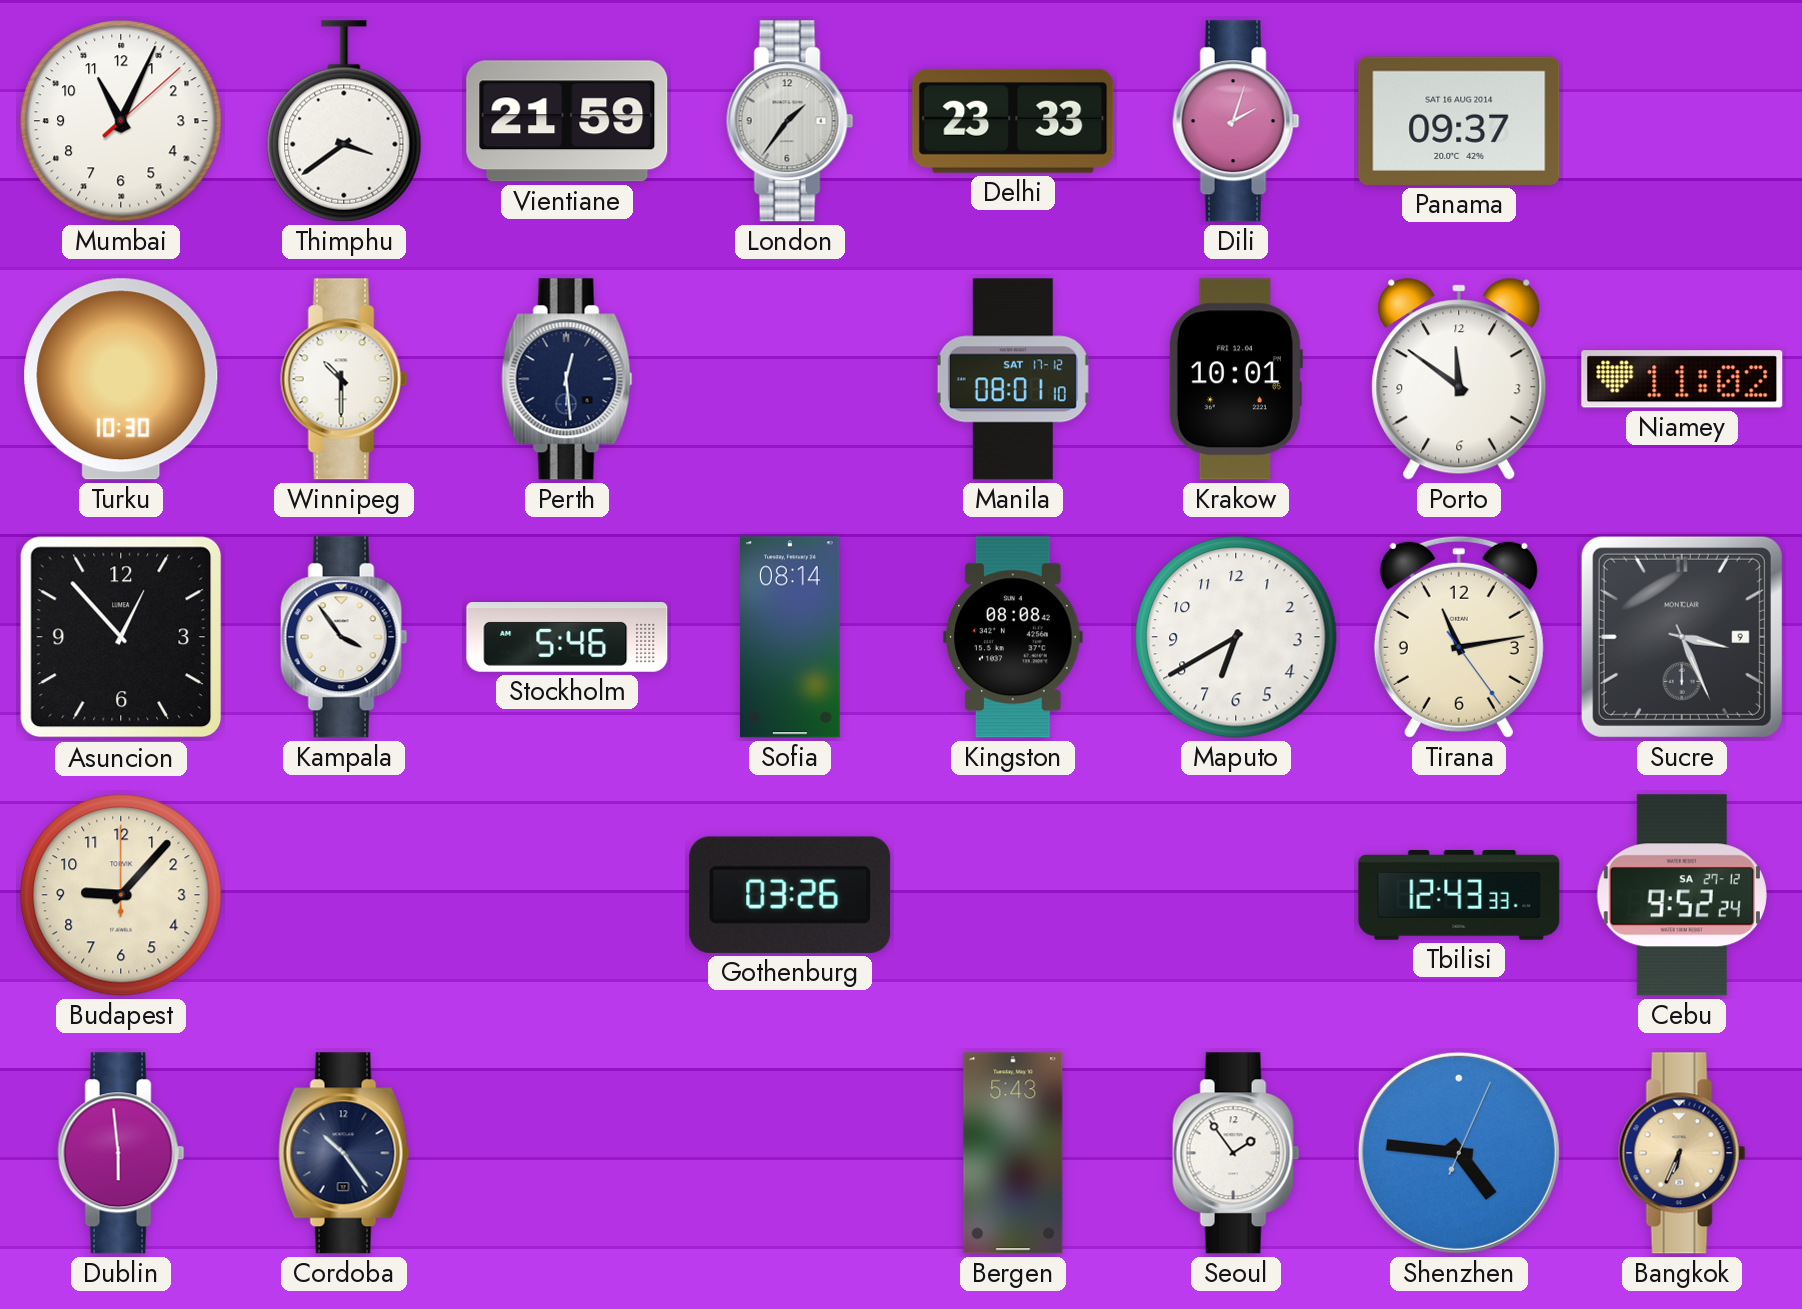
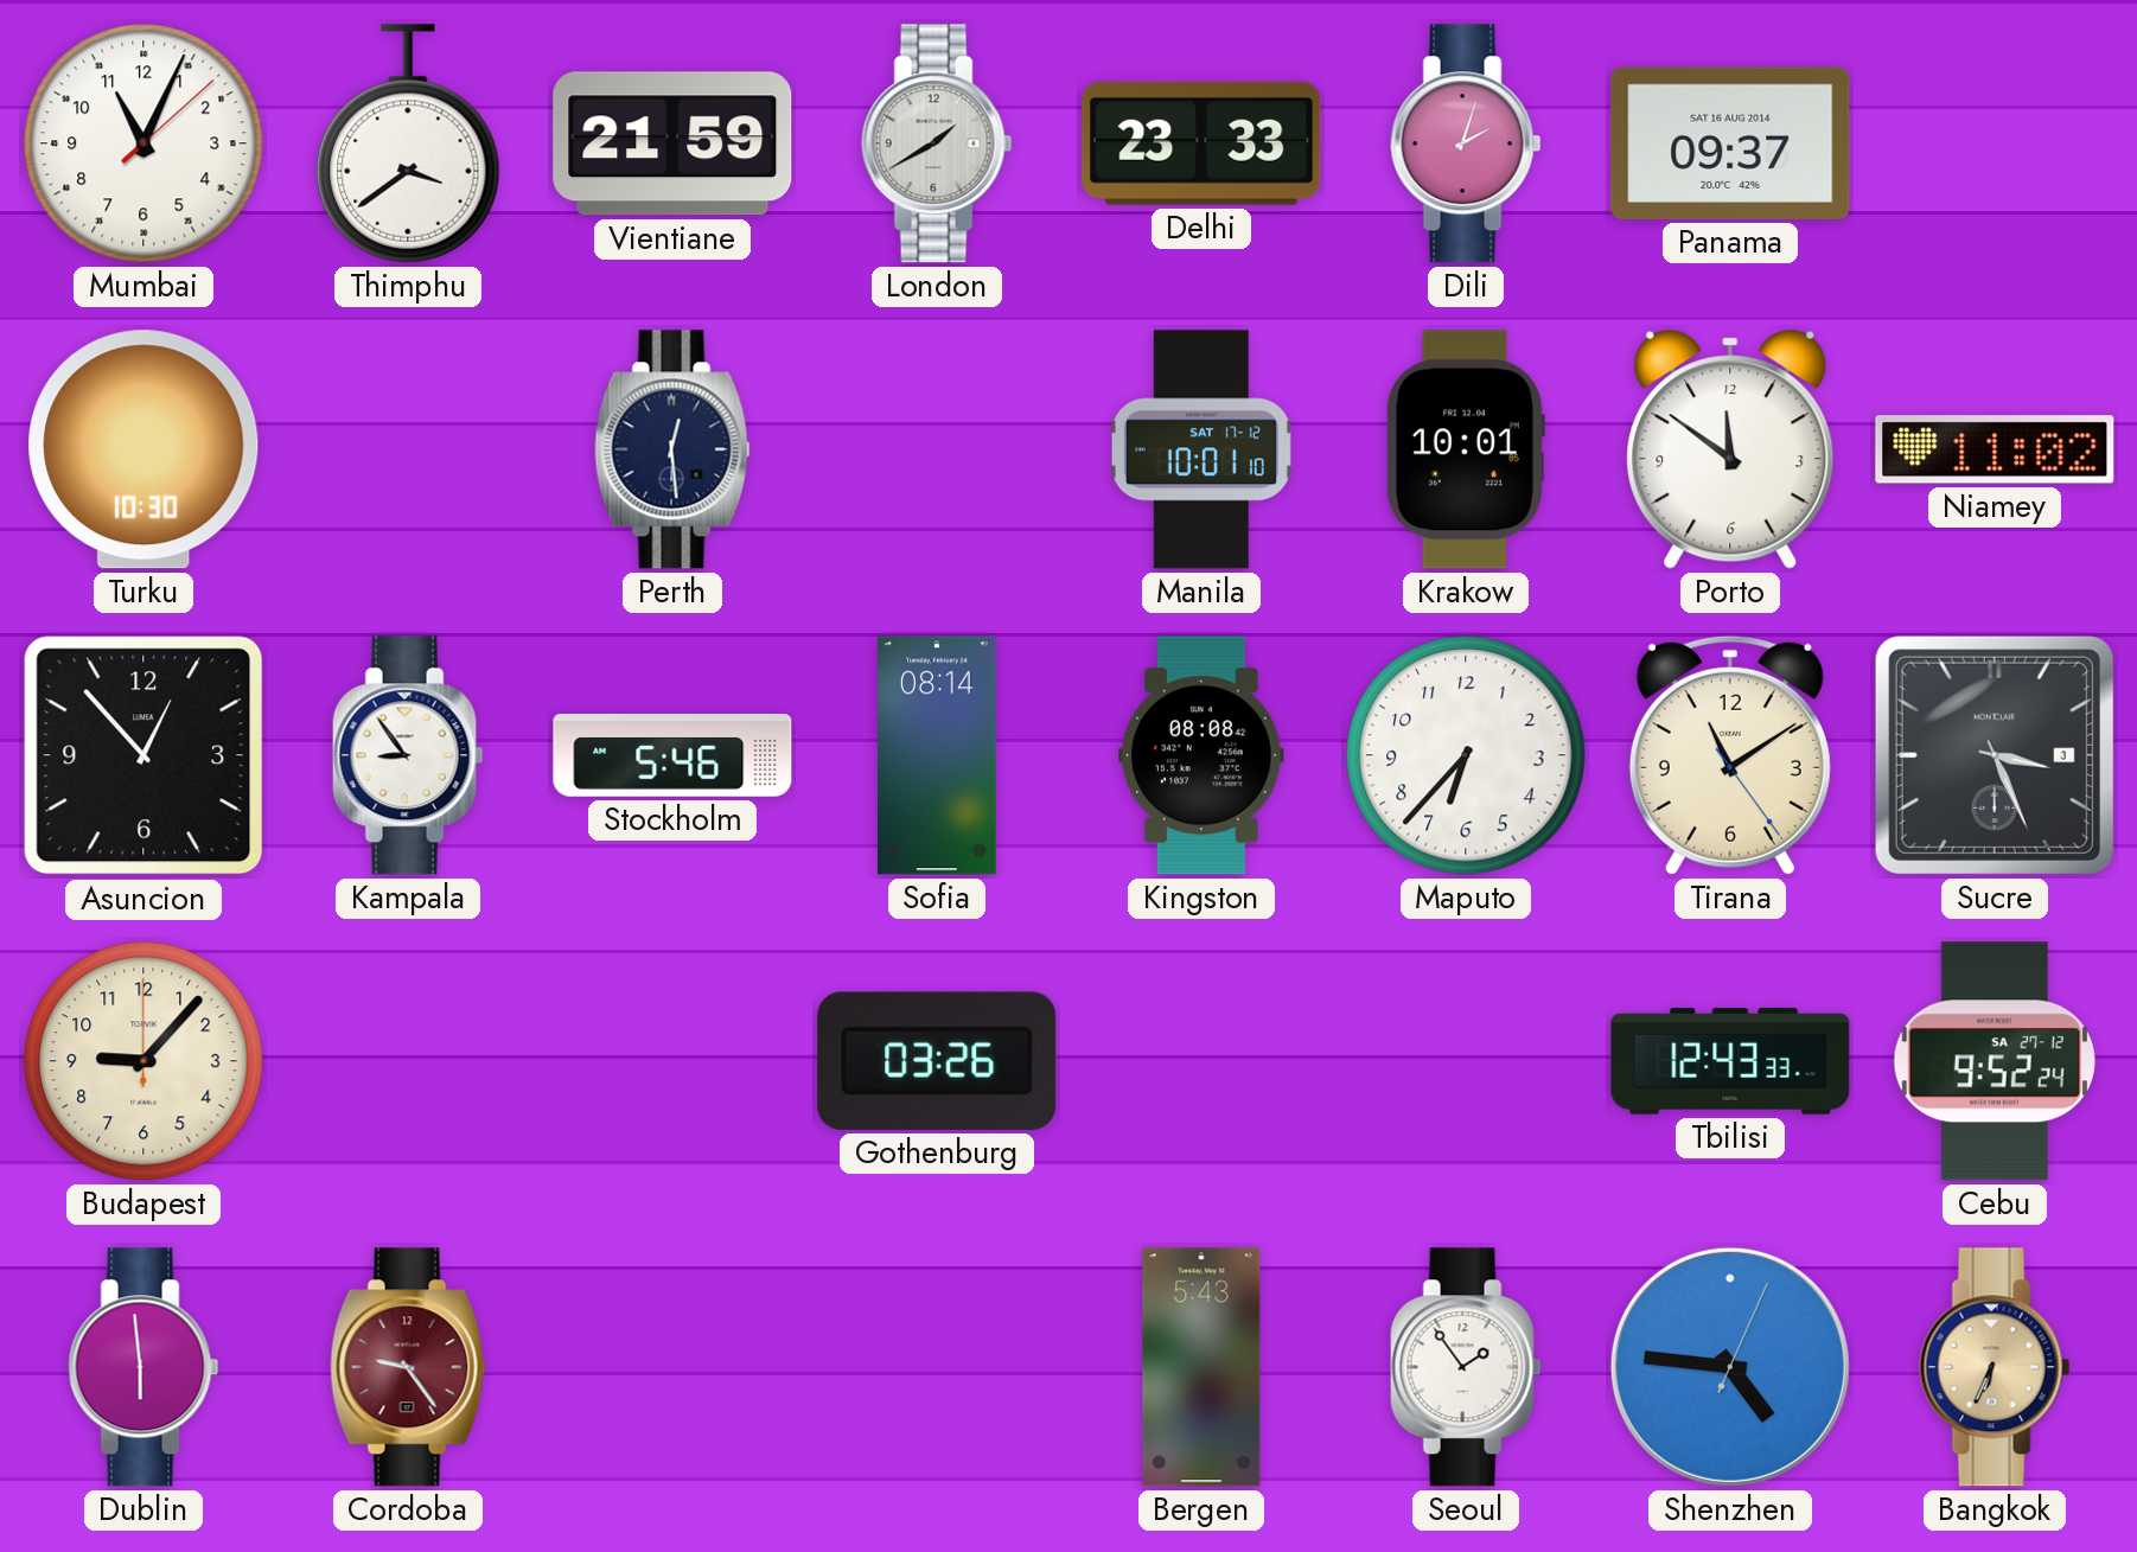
London: 1:36 -> 1:40 (937, 143)
Winnipeg: 10:30 -> none (344, 379)
Manila: 08:01 -> 10:01 (1201, 449)
Kampala: 3:54 -> 8:54 (408, 755)
Maputo: 6:40 -> 6:37 (1466, 755)
Tirana: 11:13 -> 11:09 (1730, 755)
Sucre date: 9 -> 3 (1995, 755)
Cordoba: 10:24 -> 9:24 (408, 1367)
Cordoba dial: navy -> burgundy (408, 1367)
